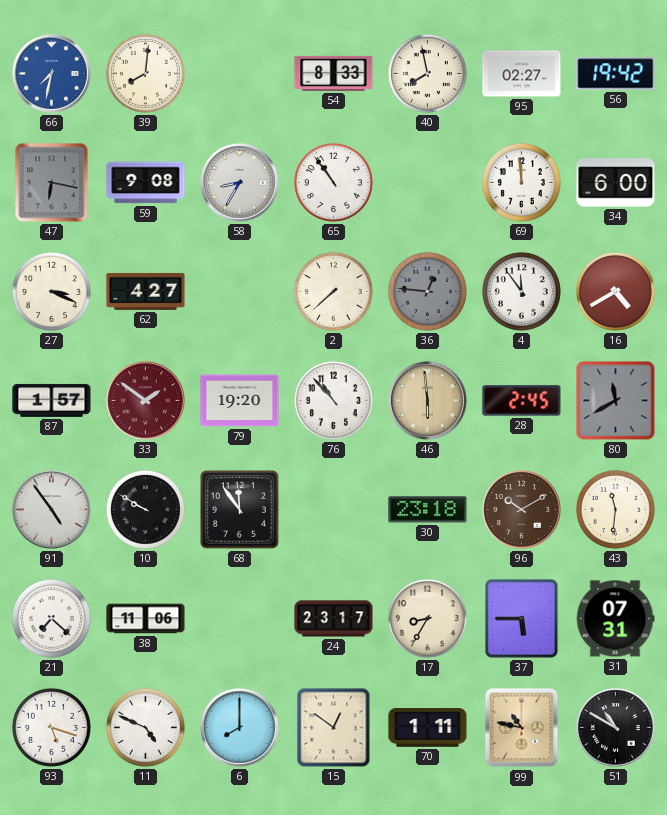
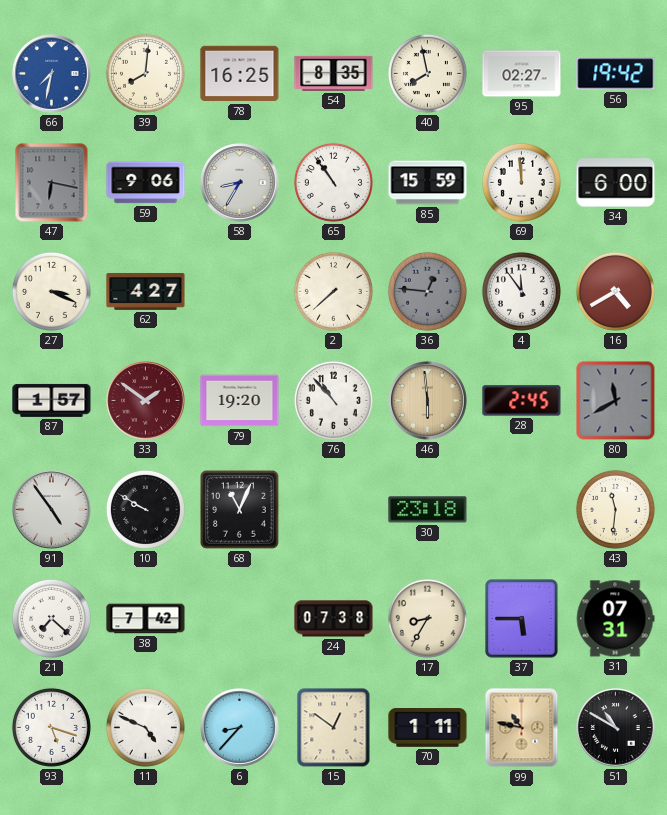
78: none -> 16:25 (240, 74)
54: 8:33 -> 8:35 (334, 73)
59: 9:08 -> 9:06 (146, 183)
85: none -> 15:59 (428, 183)
68: 11:54 -> 11:04 (240, 510)
96: 10:10 -> none (522, 510)
38: 11:06 -> 7:42 (146, 619)
24: 23:17 -> 07:38 (334, 619)
6: 8:00 -> 8:37 (240, 728)
